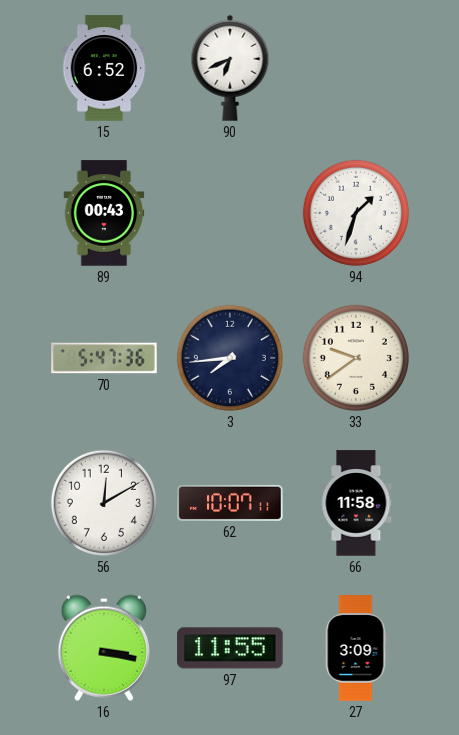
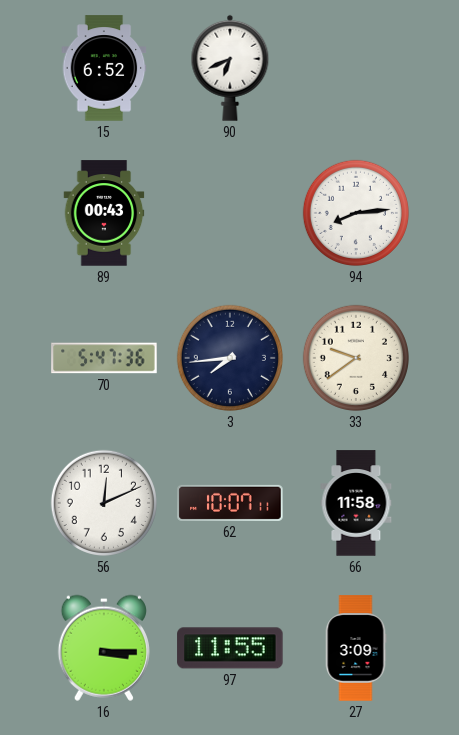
94: 1:33 -> 8:14 (356, 213)
56: 12:10 -> 12:11 (104, 503)
16: 3:17 -> 3:15 (104, 648)
